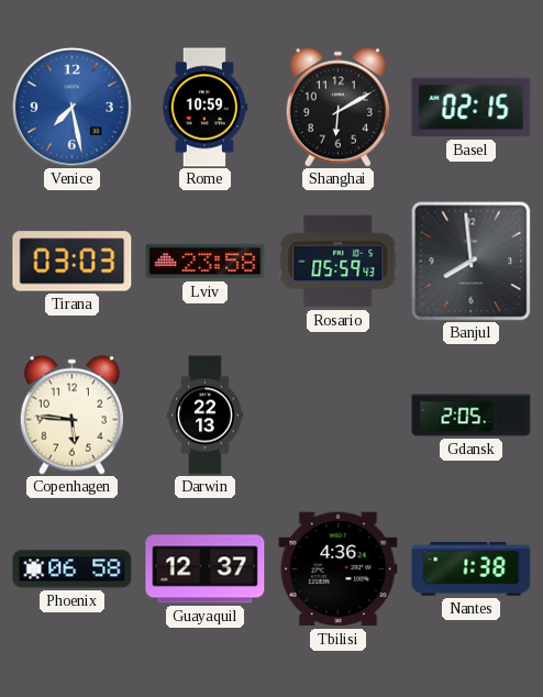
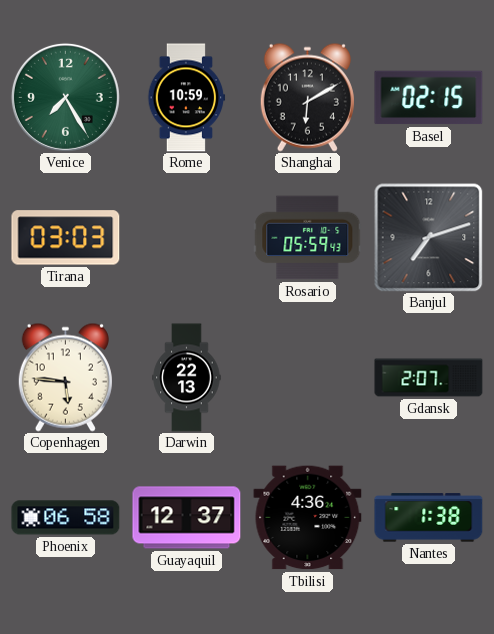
Venice: 7:28 -> 7:25 (65, 97)
Venice dial: blue -> green (65, 97)
Lviv: 23:58 -> none (206, 262)
Banjul: 7:59 -> 7:12 (428, 237)
Gdansk: 2:05 -> 2:07 (429, 378)
